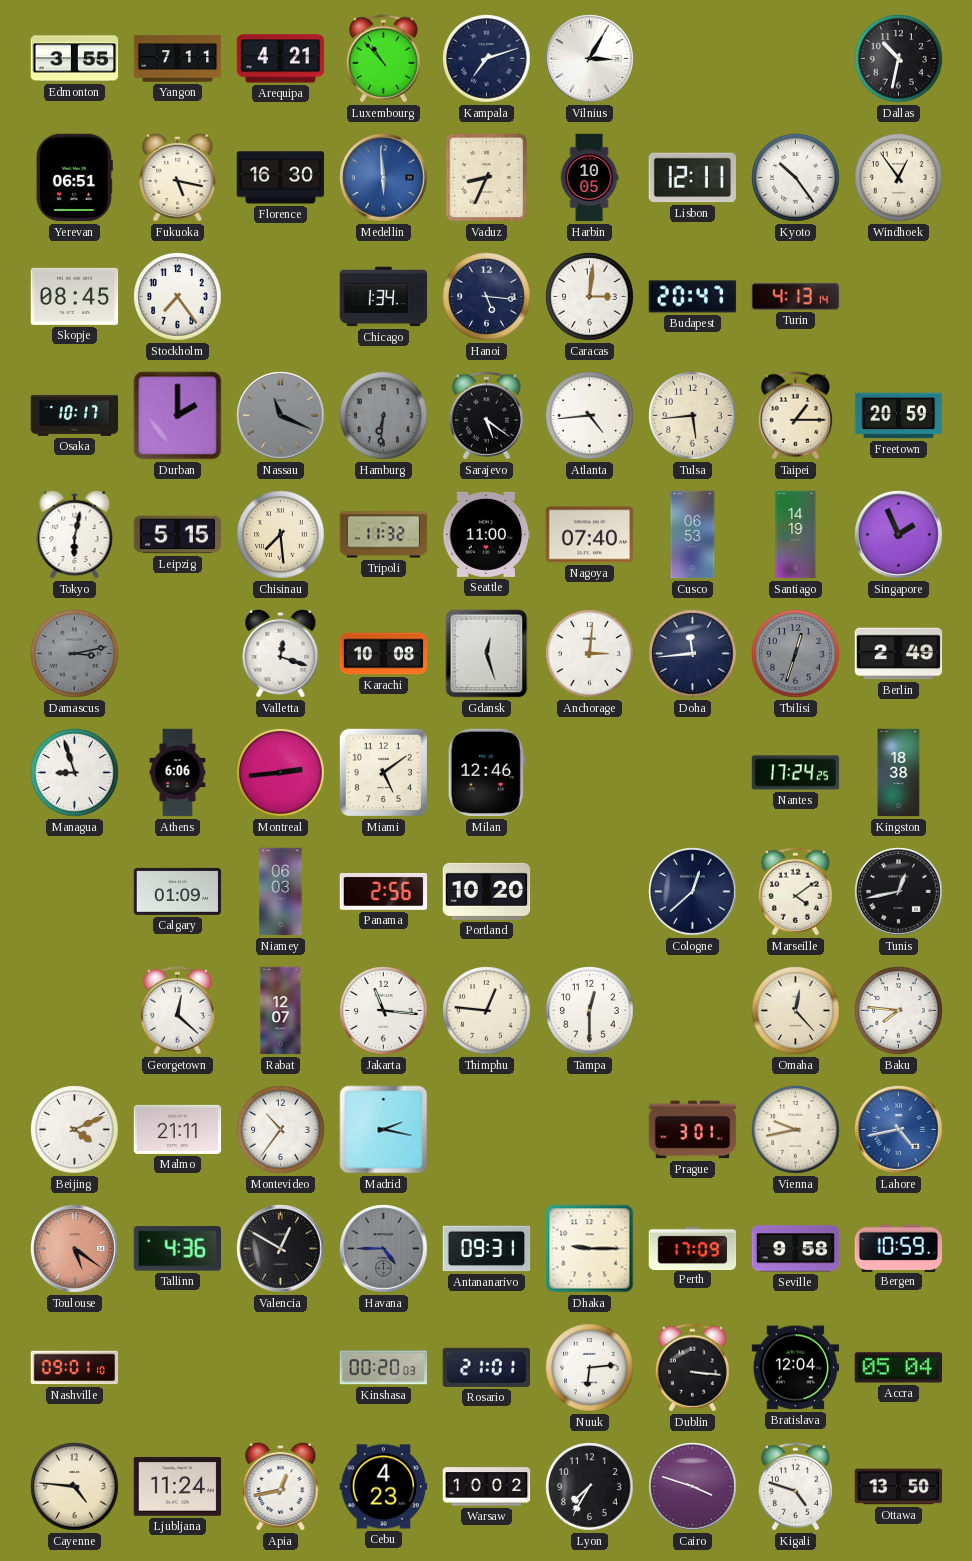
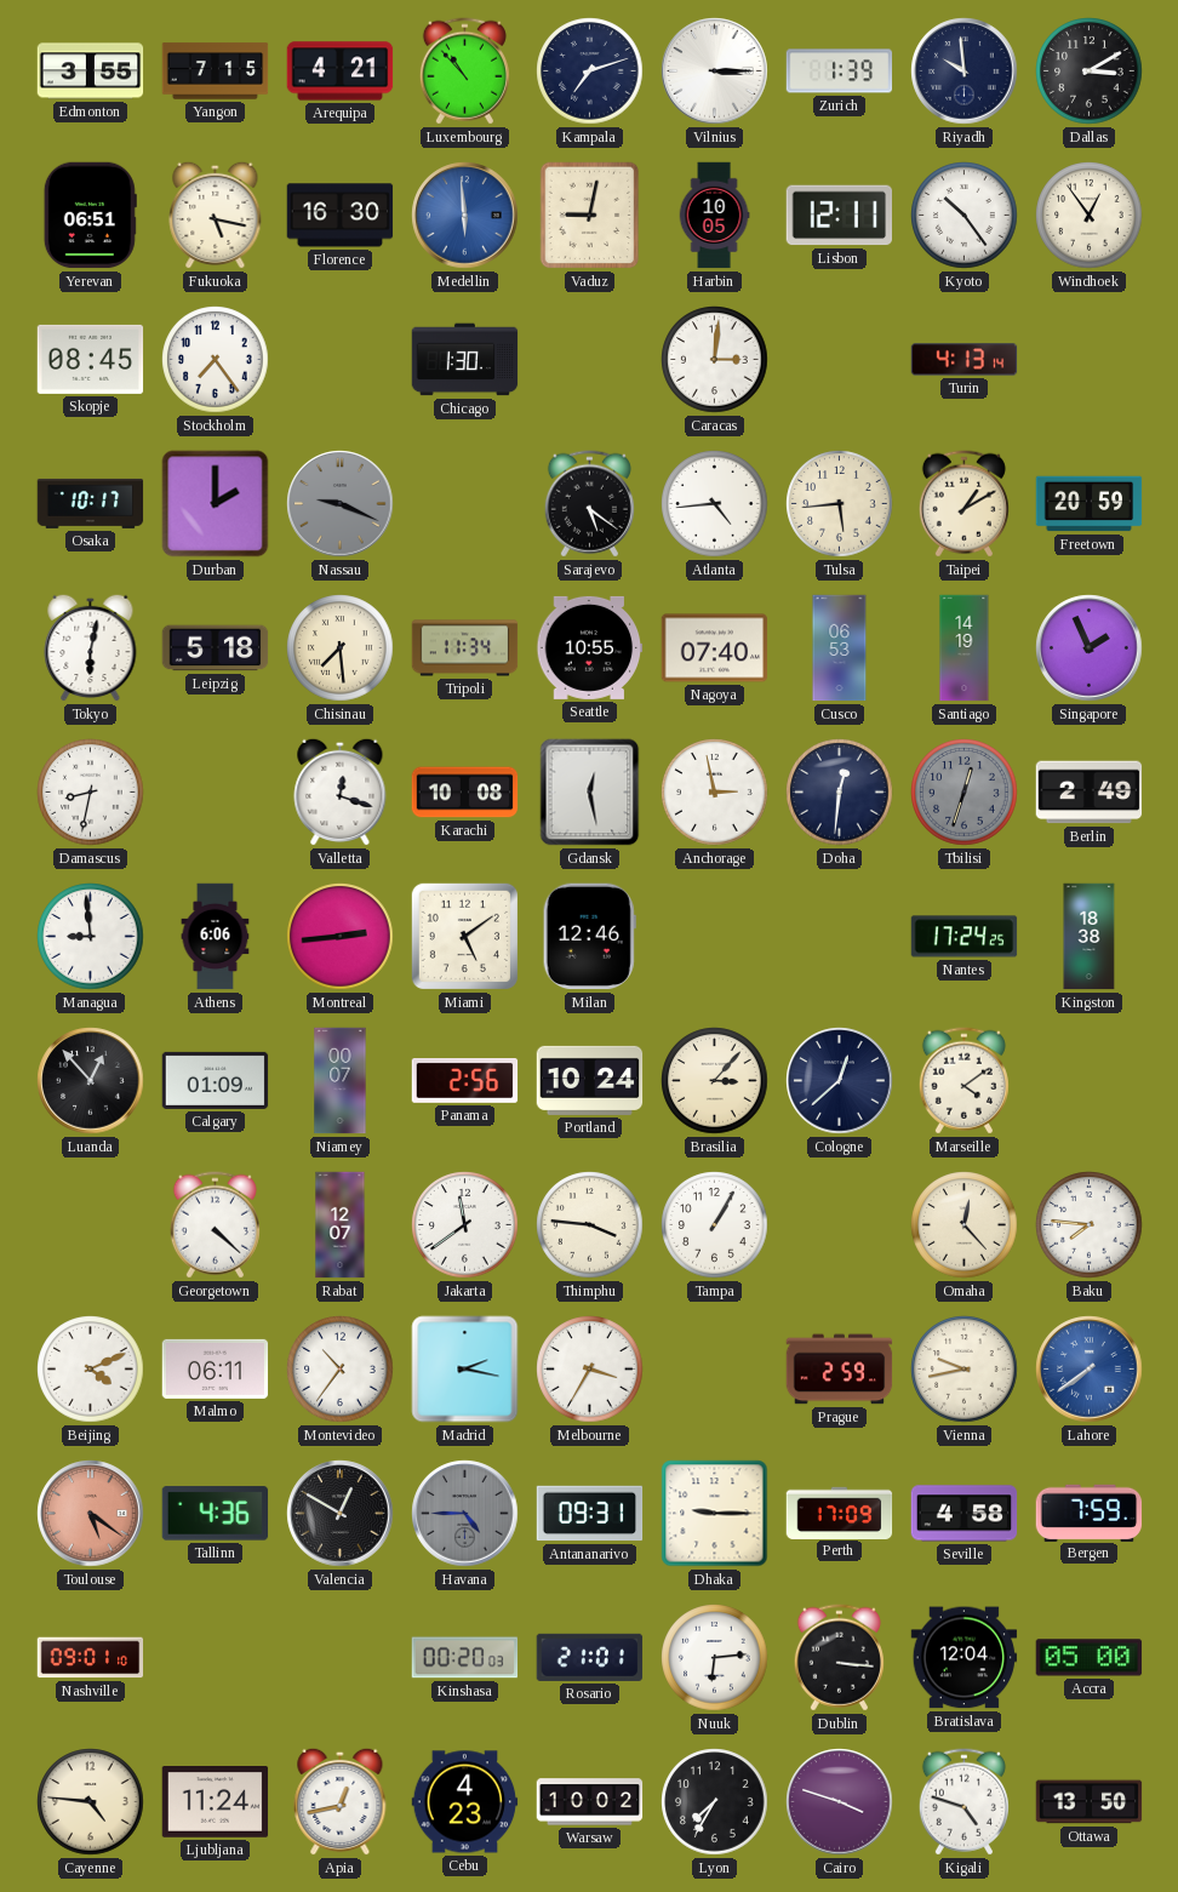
Yangon: 7:11 -> 7:15 (216, 72)
Vilnius: 3:05 -> 3:15 (715, 72)
Zurich: none -> 1:39 (840, 72)
Riyadh: none -> 9:59 (965, 72)
Dallas: 10:32 -> 3:10 (1090, 72)
Vaduz: 8:34 -> 9:02 (590, 216)
Chicago: 1:34 -> 1:30 (465, 360)
Hanoi: 5:16 -> none (487, 297)
Budapest: 20:47 -> none (693, 297)
Nassau: 11:19 -> 9:19 (341, 504)
Hamburg: 6:31 -> none (384, 416)
Taipei: 1:15 -> 1:10 (963, 504)
Leipzig: 5:15 -> 5:18 (216, 648)
Tripoli: 11:32 -> 11:34 (465, 648)
Seattle: 11:00 -> 10:55 (590, 647)
Damascus: 3:13 -> 8:32 (91, 793)
Damascus dial: grey -> white (91, 793)
Gdansk: 12:27 -> 12:28 (590, 793)
Anchorage: 3:01 -> 2:58 (715, 793)
Doha: 11:44 -> 12:31 (840, 793)
Managua: 8:57 -> 8:59 (91, 937)
Luanda: none -> 12:53 (91, 1081)
Niamey: 06:03 -> 00:07 (341, 1081)
Portland: 10:20 -> 10:24 (590, 1080)
Brasilia: none -> 3:07 (715, 1081)
Tunis: 12:43 -> none (899, 892)
Georgetown: 12:22 -> 4:22 (215, 1225)
Jakarta: 11:16 -> 11:39 (465, 1225)
Thimphu: 12:46 -> 3:46 (590, 1225)
Tampa: 12:30 -> 1:05 (715, 1225)
Malmo: 21:11 -> 06:11 (216, 1368)
Melbourne: none -> 3:35 (590, 1370)
Prague: 3:01 -> 2:59 (840, 1370)
Lahore: 4:43 -> 7:39 (1090, 1370)
Seville: 9:58 -> 4:58 (965, 1514)
Bergen: 10:59 -> 7:59 (1090, 1513)
Accra: 05:04 -> 05:00 (1090, 1658)
